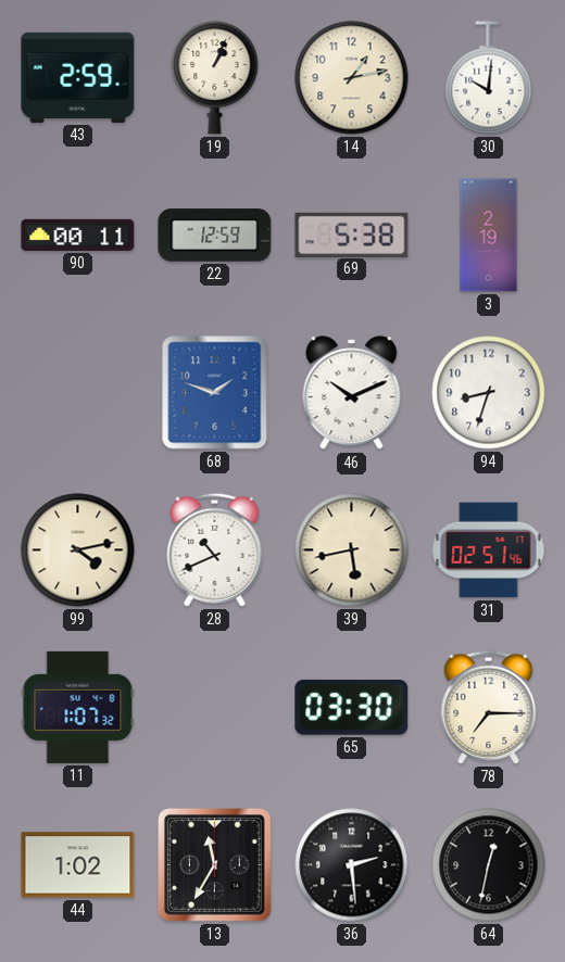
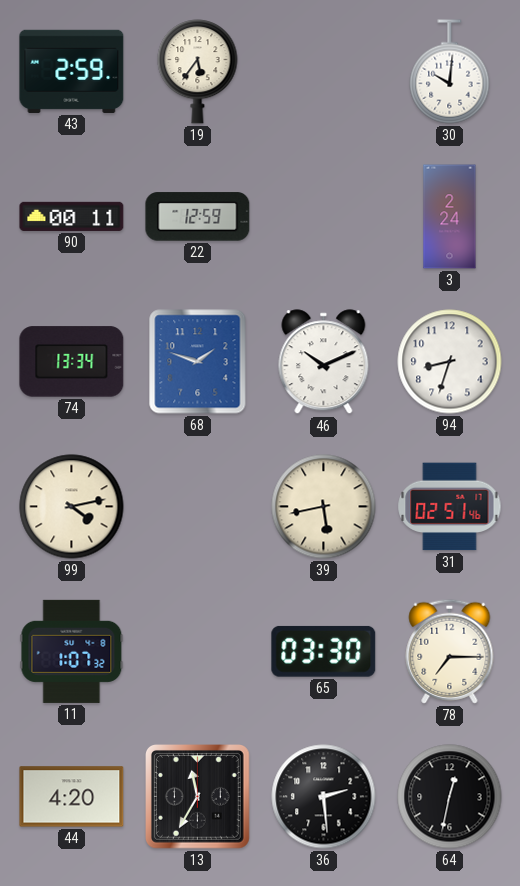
19: 1:04 -> 5:36 (198, 72)
14: 1:13 -> none (352, 78)
69: 5:38 -> none (352, 235)
3: 2:19 -> 2:24 (450, 217)
74: none -> 13:34 (72, 362)
28: 10:41 -> none (215, 549)
44: 1:02 -> 4:20 (72, 797)
